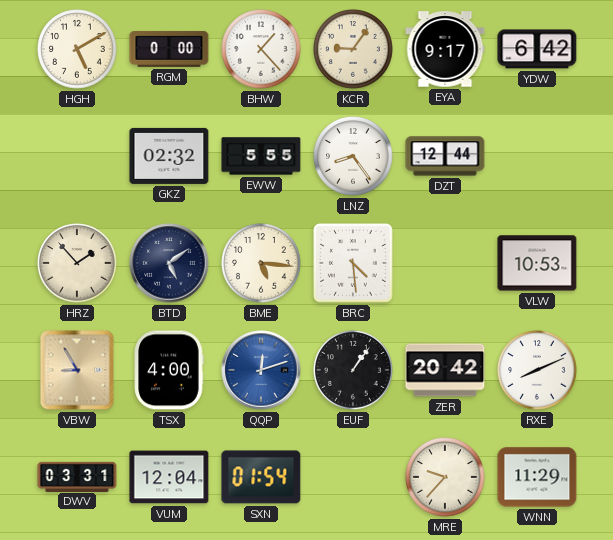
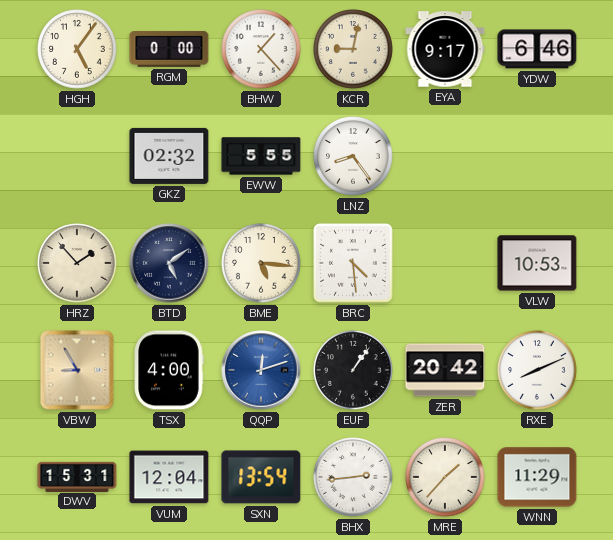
HGH: 5:10 -> 5:06 (77, 49)
KCR: 9:06 -> 9:02 (353, 49)
YDW: 6:42 -> 6:46 (537, 49)
DZT: 12:44 -> none (445, 156)
DWV: 03:31 -> 15:31 (77, 476)
SXN: 01:54 -> 13:54 (261, 477)
BHX: none -> 2:44 (353, 477)
MRE: 9:37 -> 1:37 (445, 477)
